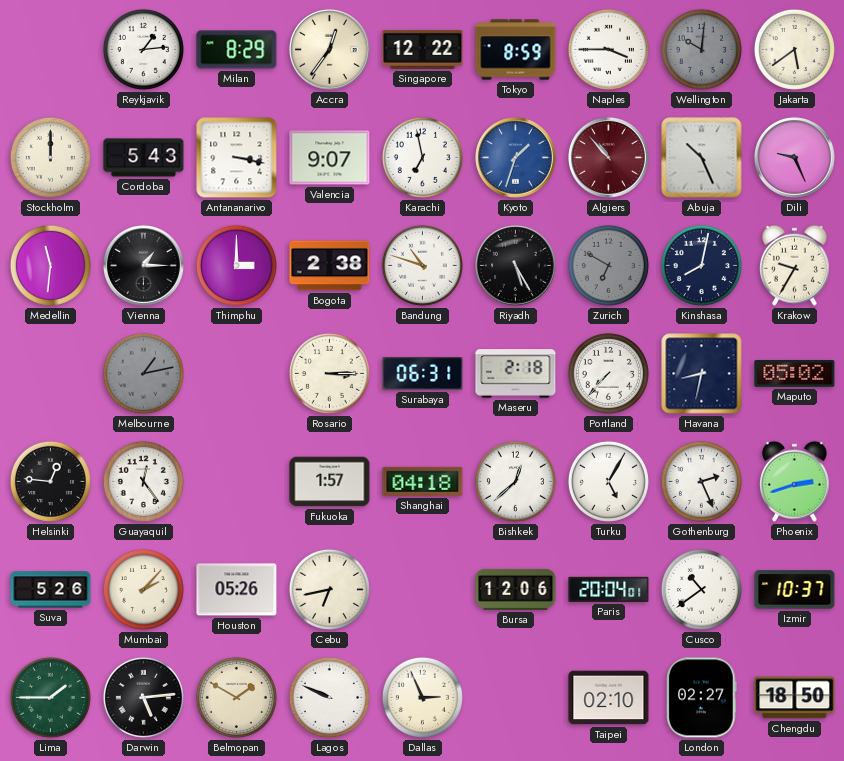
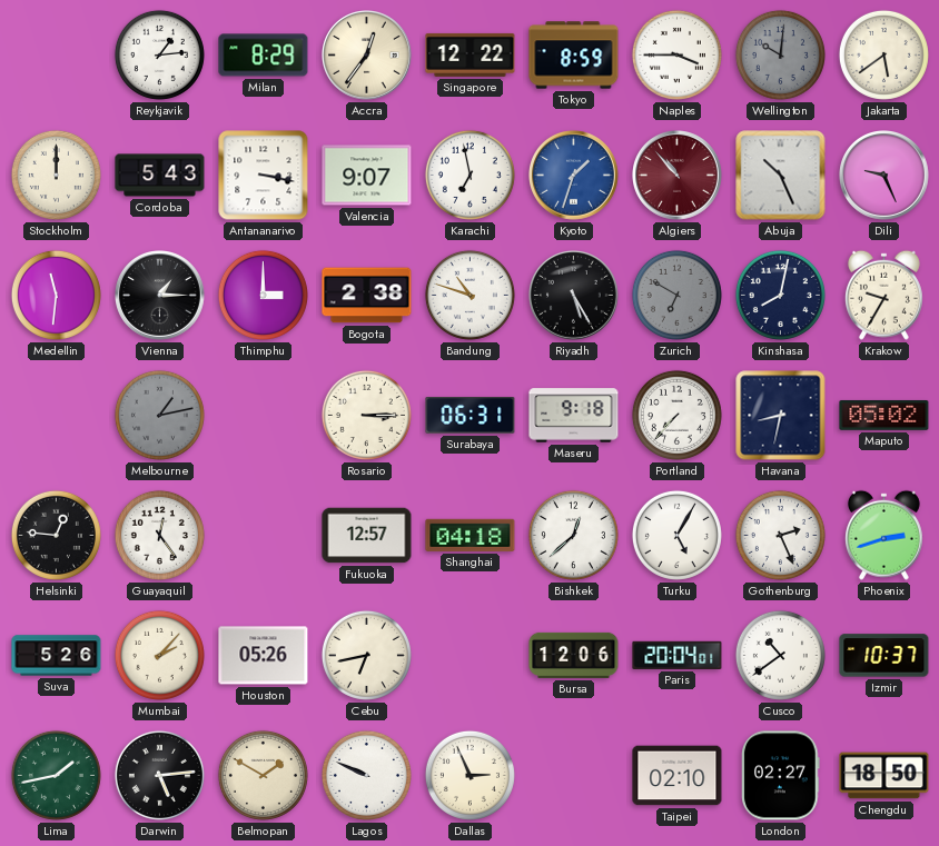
Maseru: 2:18 -> 9:18 (574, 416)
Fukuoka: 1:57 -> 12:57 (367, 536)
Lima: 1:45 -> 1:43 (56, 775)
